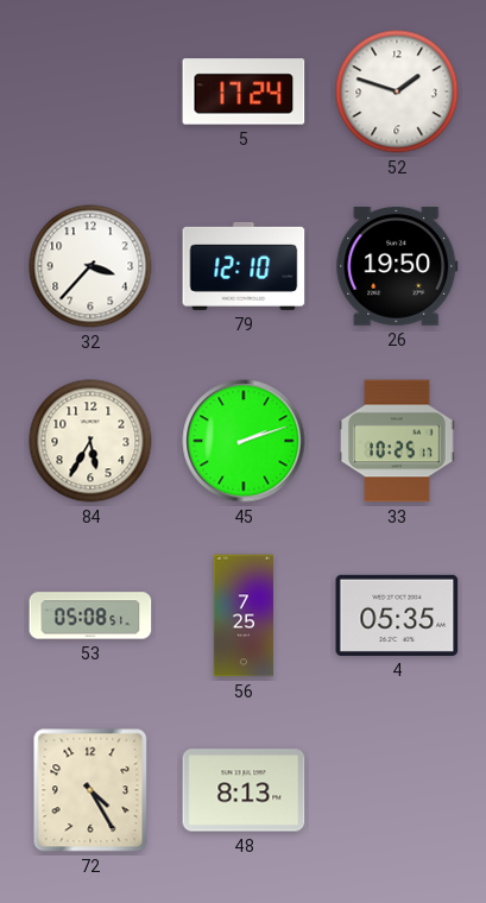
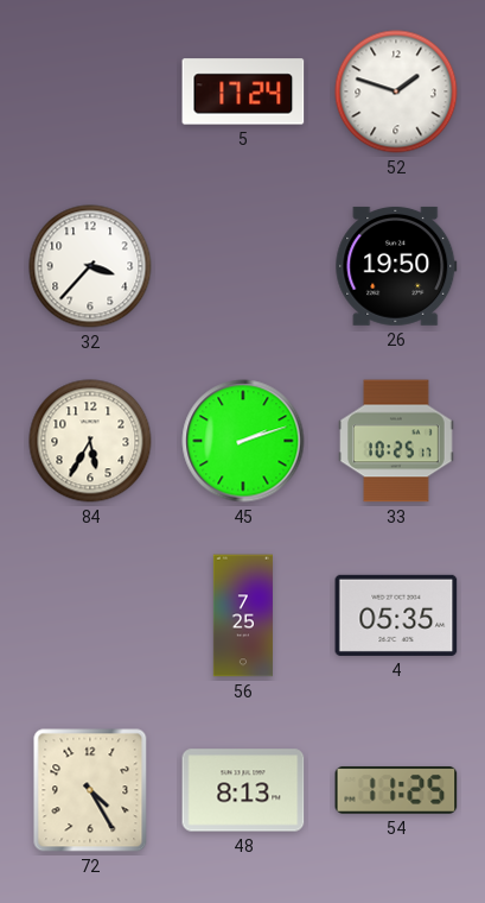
79: 12:10 -> none (244, 266)
53: 05:08 -> none (90, 615)
54: none -> 11:25 (396, 790)
